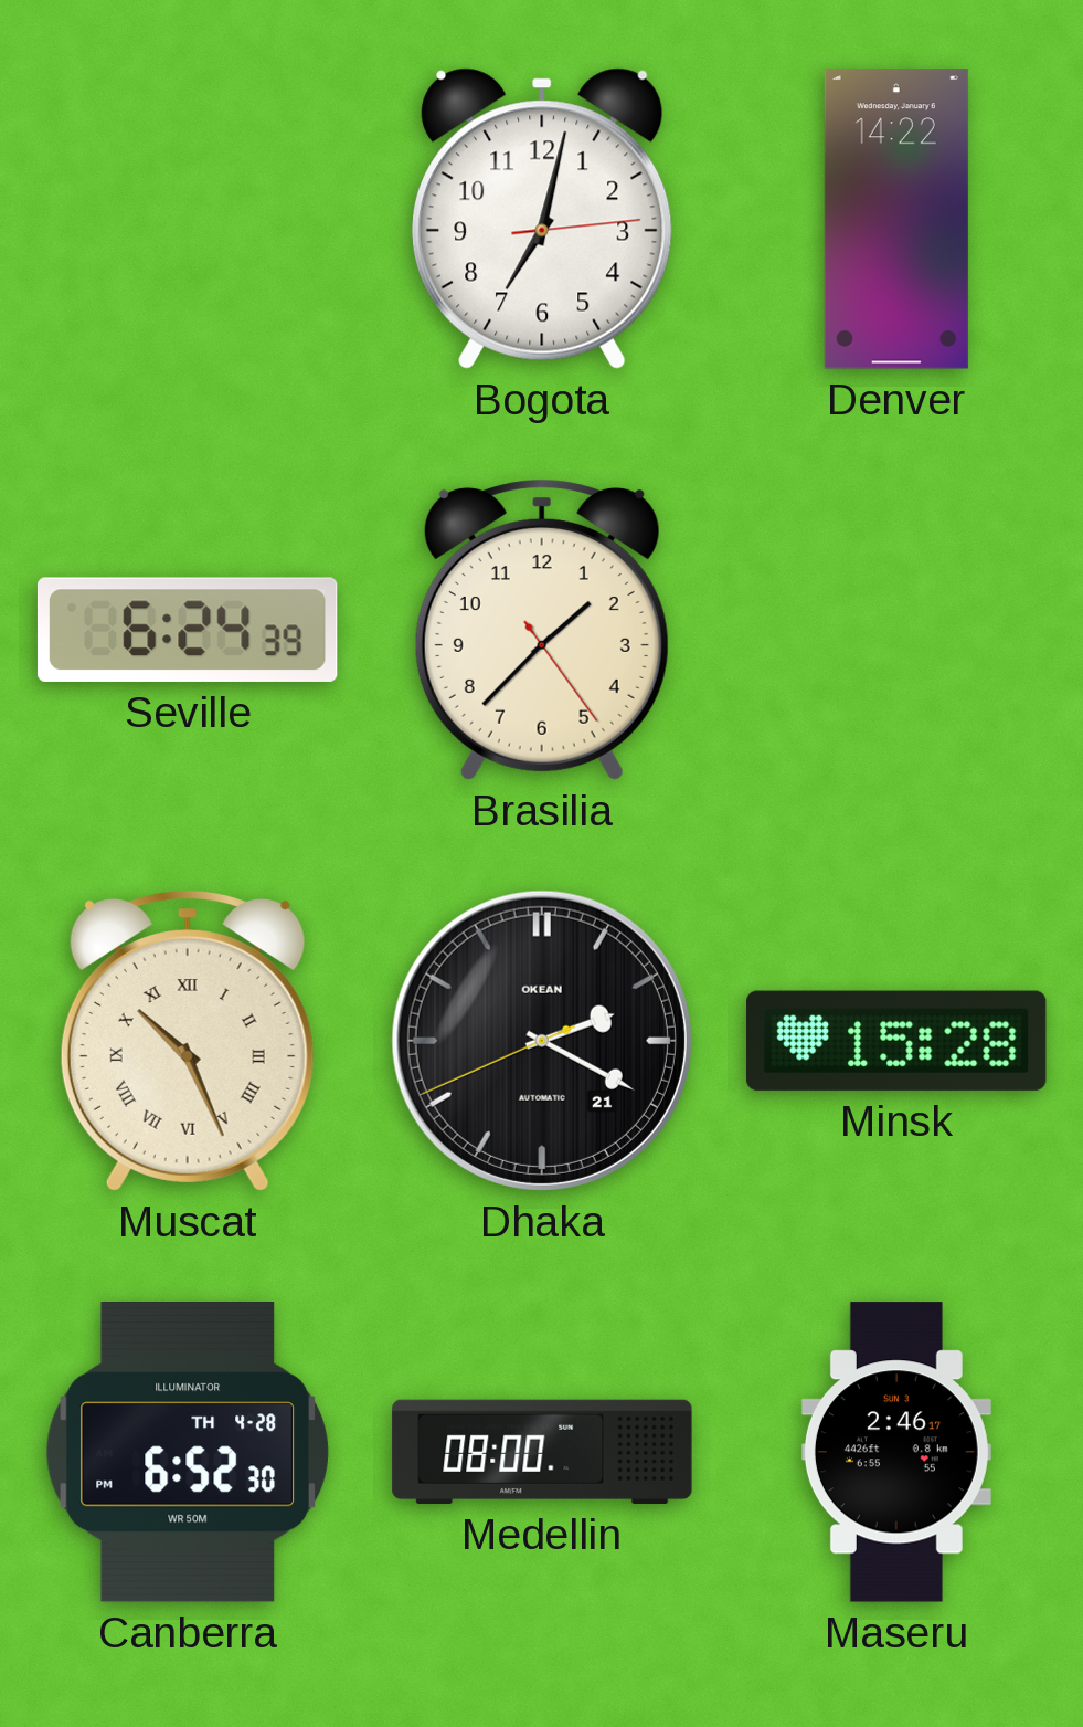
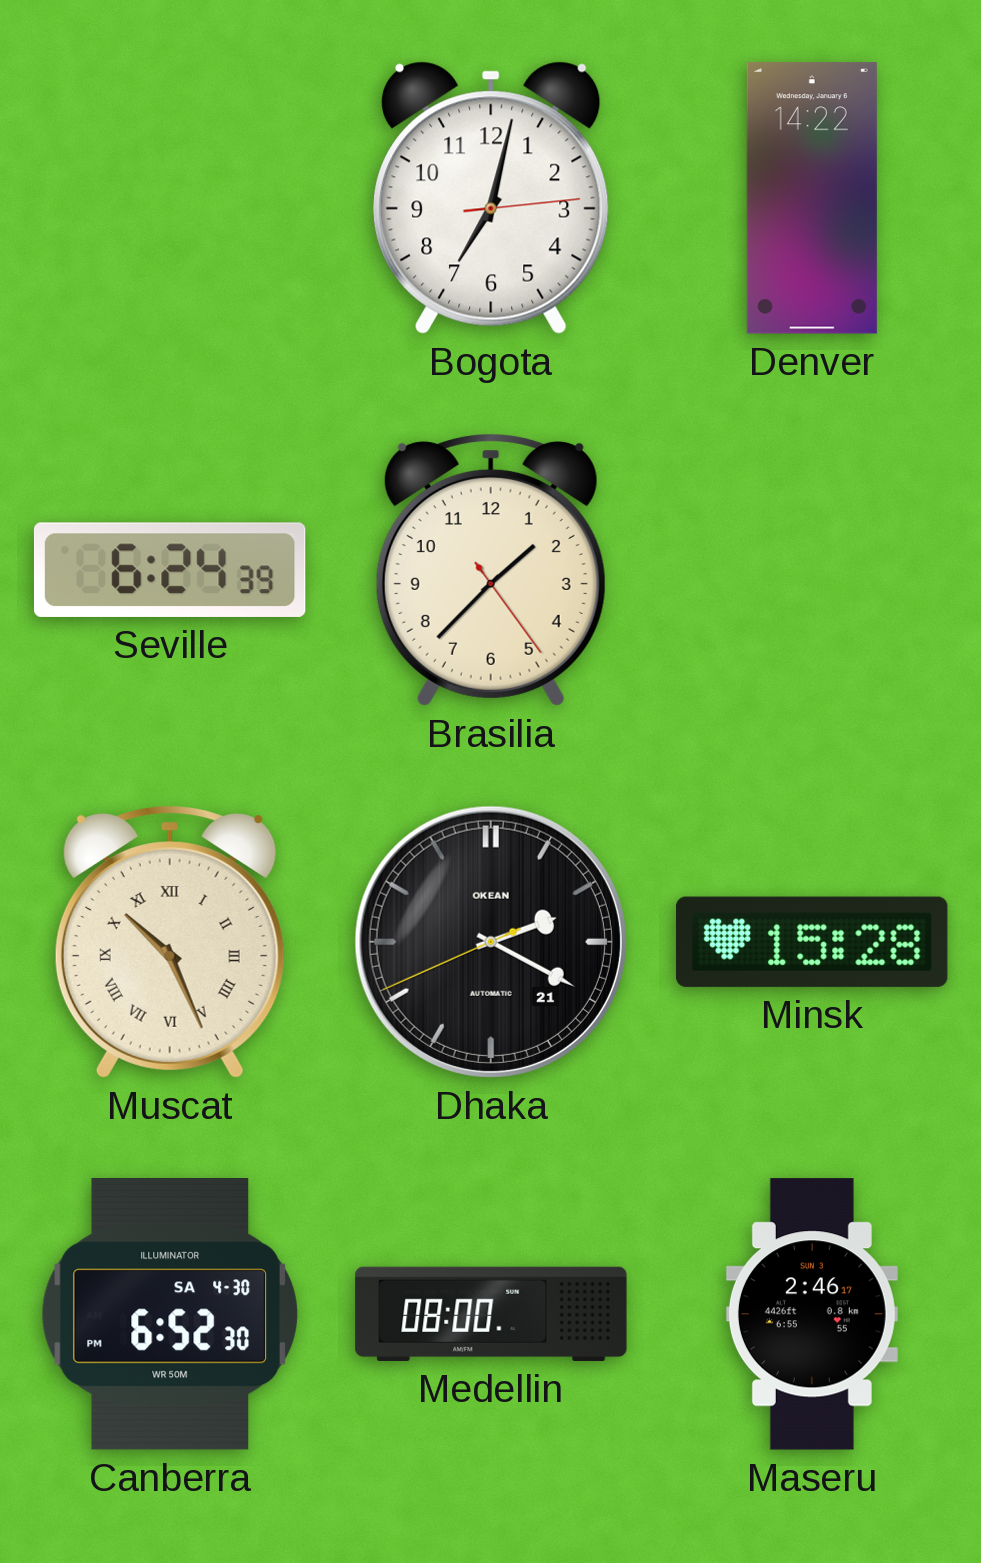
Canberra date: TH 4-28 -> SA 4-30 (170, 1315)
